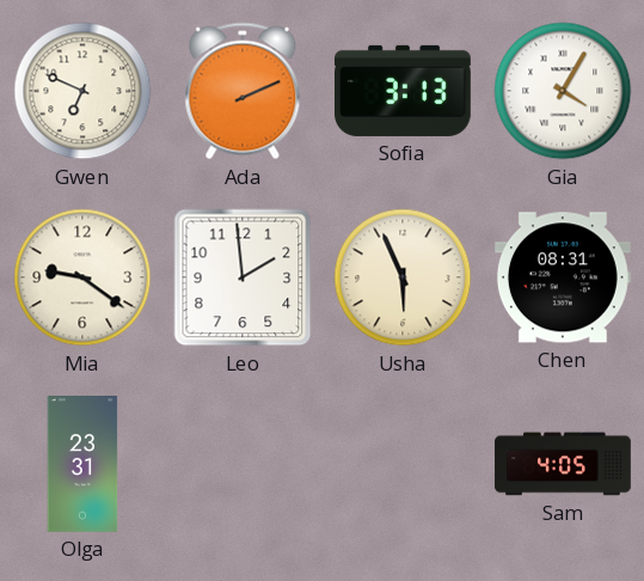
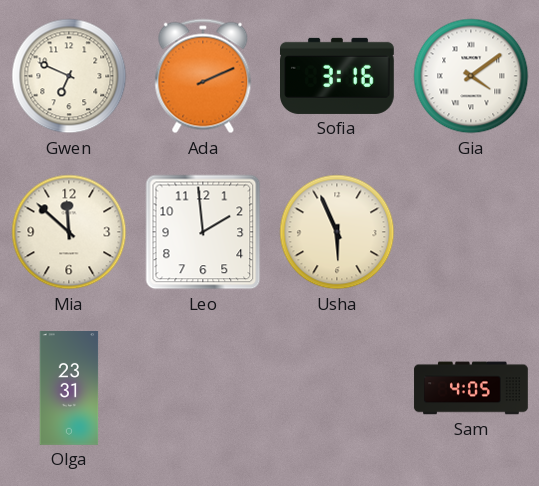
Sofia: 3:13 -> 3:16 (338, 76)
Gia: 4:05 -> 4:09 (471, 76)
Mia: 9:21 -> 11:52 (69, 232)
Chen: 08:31 -> none (563, 277)
